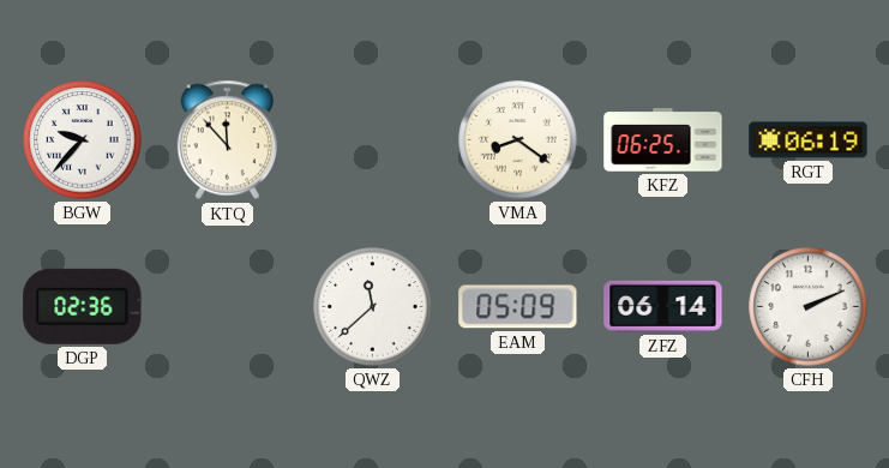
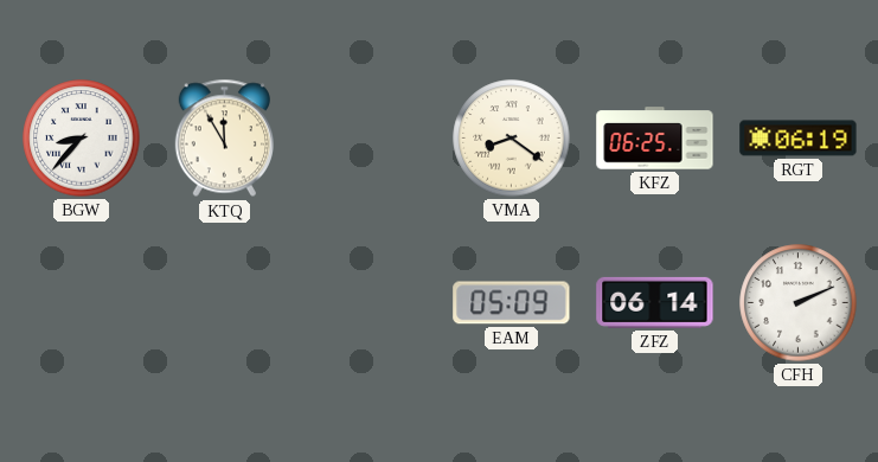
BGW: 9:37 -> 8:37 (82, 139)
KTQ: 11:53 -> 11:55 (224, 139)
DGP: 02:36 -> none (83, 306)
QWZ: 11:38 -> none (373, 307)
